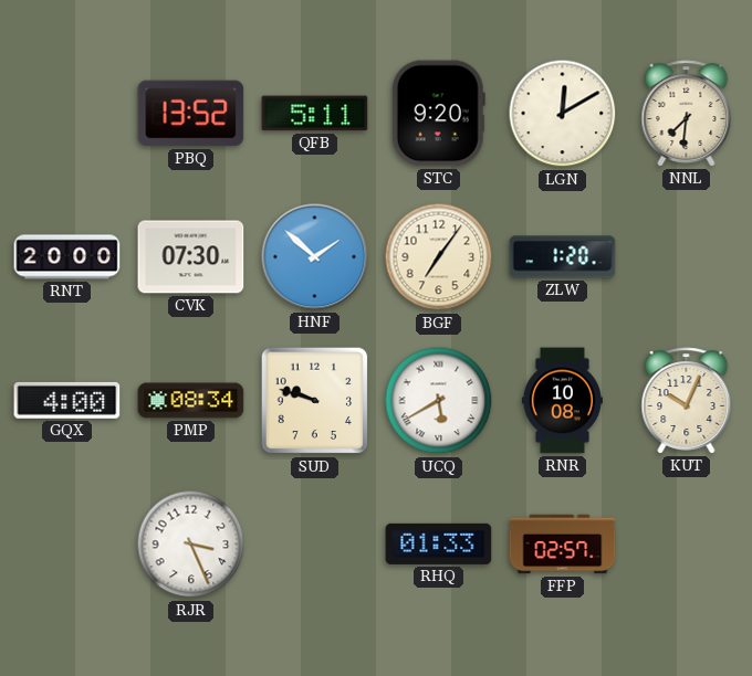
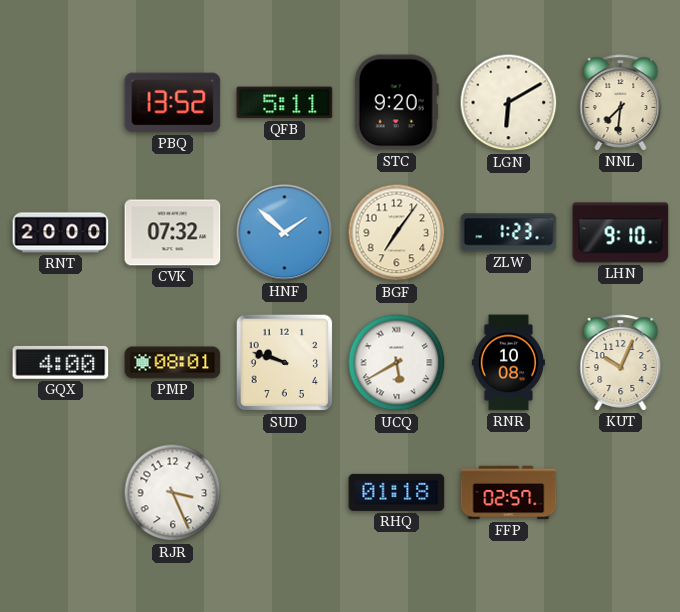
LGN: 12:10 -> 6:10 (509, 103)
CVK: 07:30 -> 07:32 (173, 233)
ZLW: 1:20 -> 1:23 (509, 233)
LHN: none -> 9:10 (621, 233)
PMP: 08:34 -> 08:01 (173, 363)
RHQ: 01:33 -> 01:18 (397, 492)
